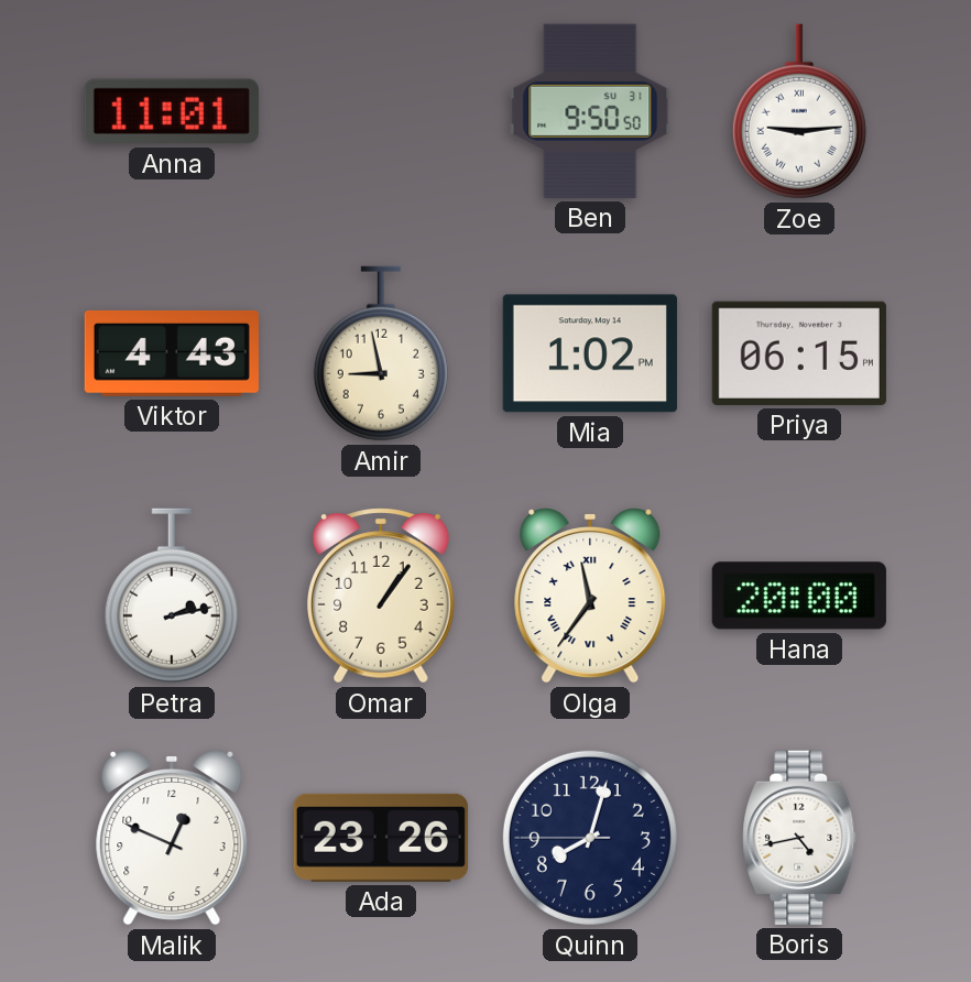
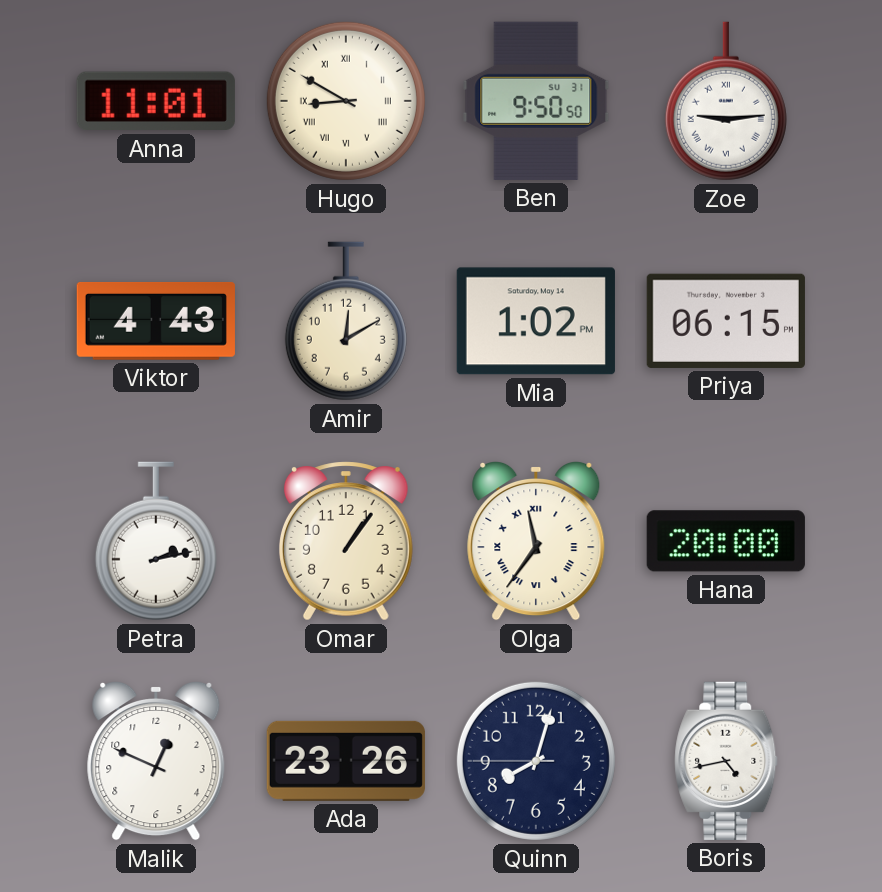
Hugo: none -> 8:50 (346, 101)
Amir: 8:58 -> 12:10 (346, 321)
